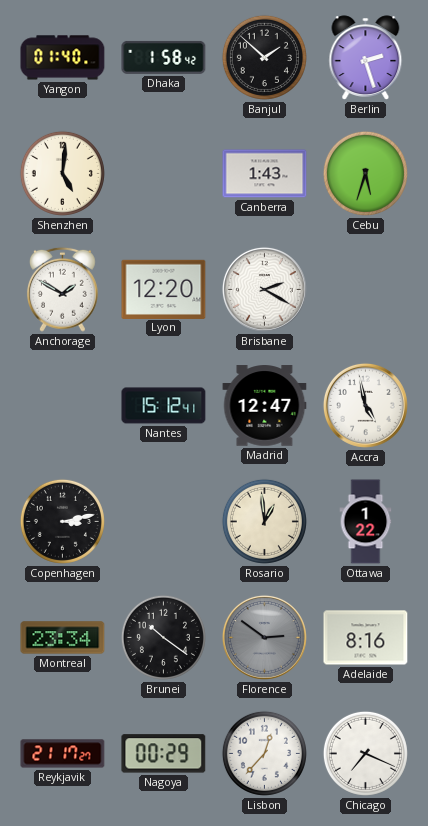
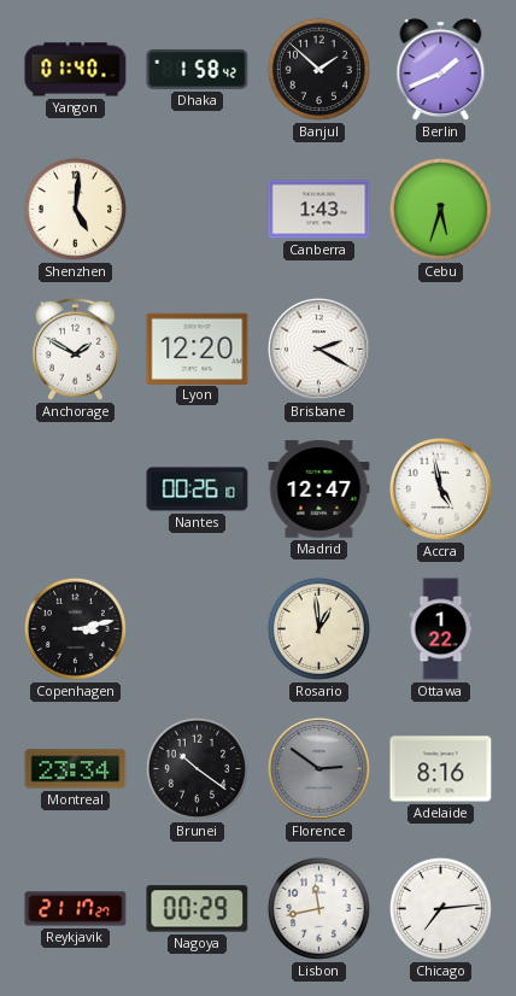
Berlin: 2:27 -> 1:41 (441, 70)
Nantes: 15:12 -> 00:26 (198, 490)
Lisbon: 12:37 -> 11:43 (318, 908)
Chicago: 7:19 -> 7:14 (440, 908)
